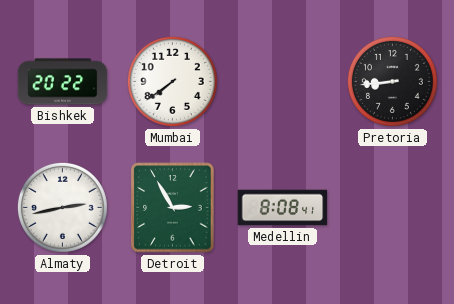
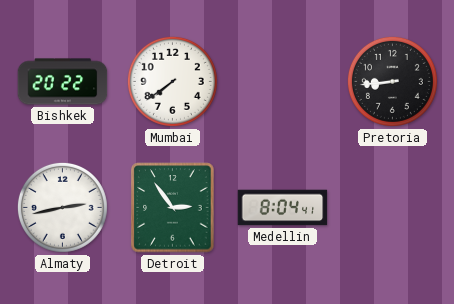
Detroit: 2:55 -> 2:54 (173, 208)
Medellin: 8:08 -> 8:04 (283, 208)
